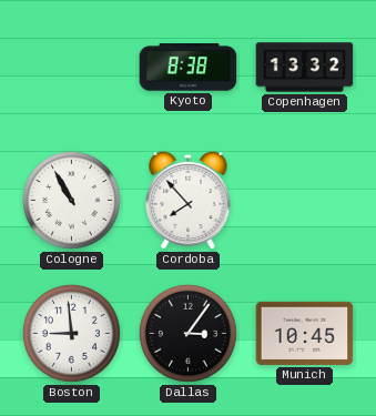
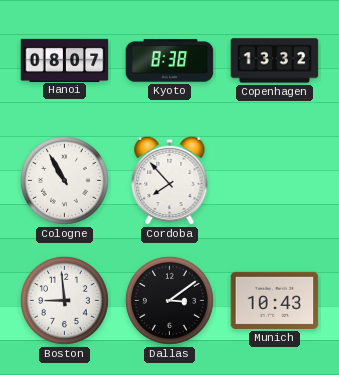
Hanoi: none -> 08:07 (65, 60)
Dallas: 3:06 -> 3:09 (169, 300)
Munich: 10:45 -> 10:43 (275, 300)
